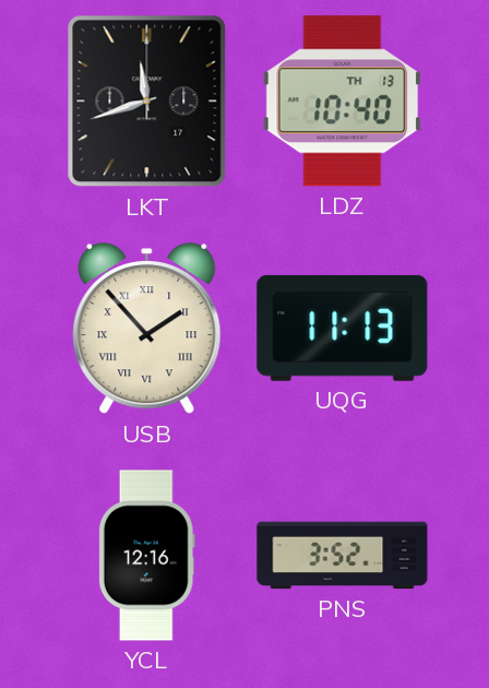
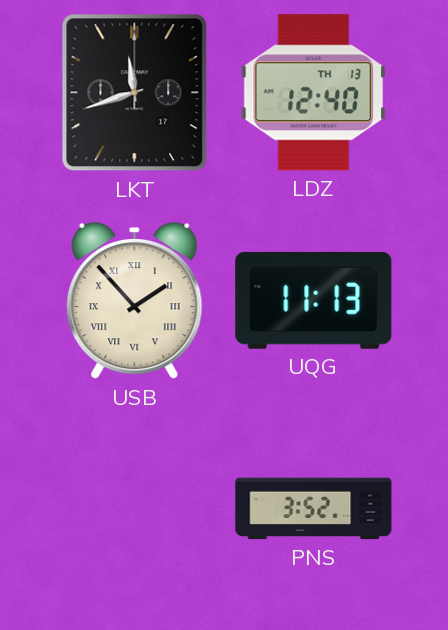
LDZ: 10:40 -> 12:40 (314, 93)
YCL: 12:16 -> none (146, 556)
